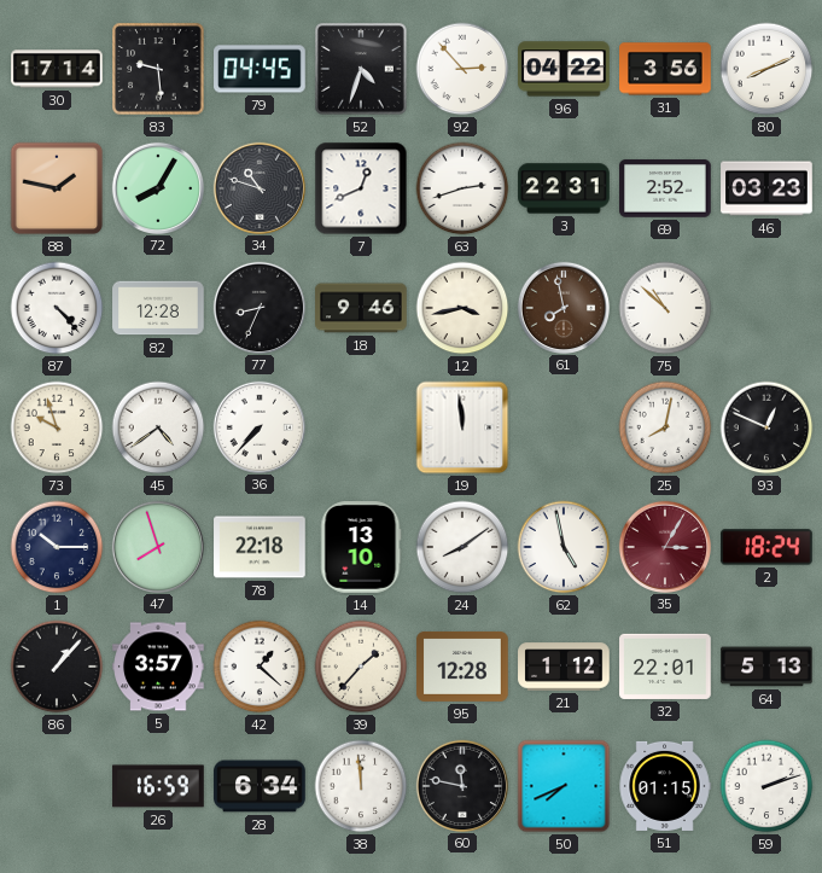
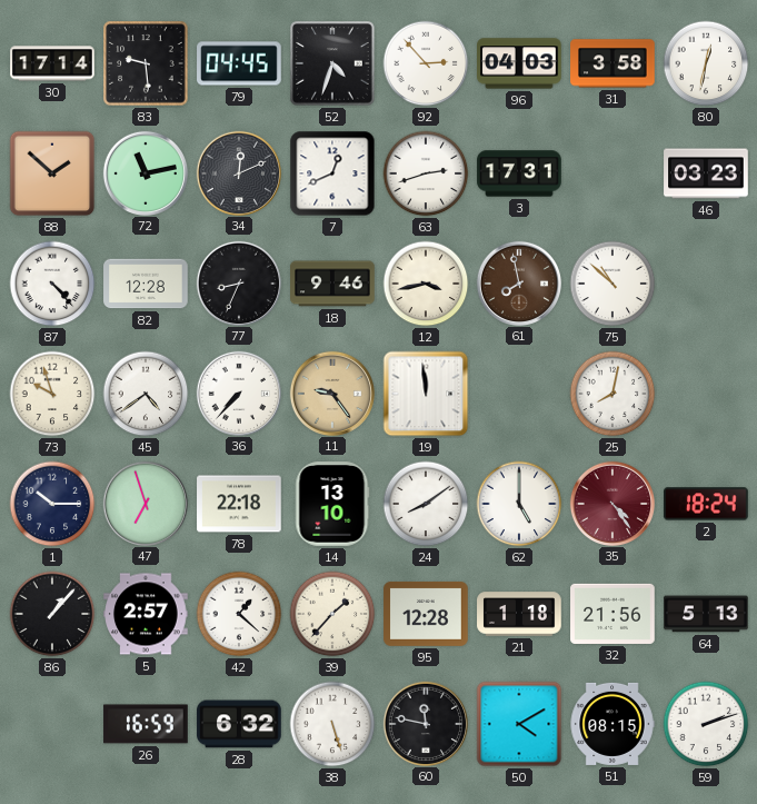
96: 04:22 -> 04:03 (519, 63)
31: 3:56 -> 3:58 (612, 63)
80: 8:11 -> 12:32 (706, 63)
88: 1:47 -> 1:52 (52, 173)
72: 8:05 -> 11:13 (145, 172)
34: 10:48 -> 12:11 (238, 172)
3: 22:31 -> 17:31 (519, 173)
69: 2:52 -> none (665, 188)
11: none -> 9:24 (331, 393)
93: 12:49 -> none (766, 427)
47: 7:57 -> 6:57 (145, 503)
62: 4:58 -> 5:00 (519, 504)
35: 3:05 -> 4:24 (611, 503)
5: 3:57 -> 2:57 (146, 614)
21: 1:12 -> 1:18 (519, 614)
32: 22:01 -> 21:56 (612, 614)
28: 6:34 -> 6:32 (239, 724)
38: 11:59 -> 5:27 (332, 724)
50: 7:41 -> 4:10 (519, 724)
51: 01:15 -> 08:15 (612, 724)
